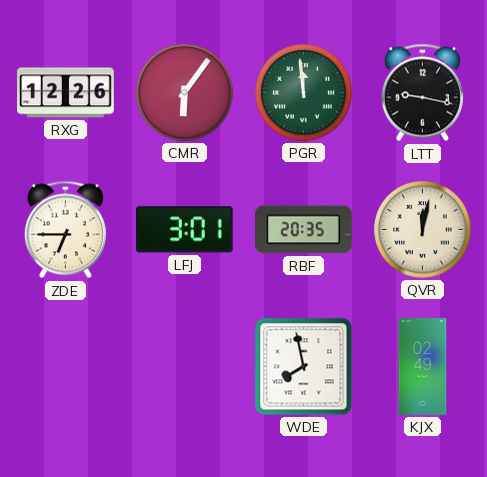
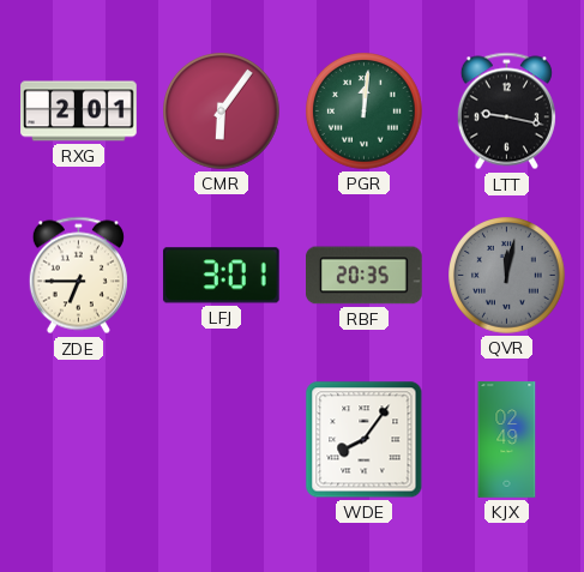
RXG: 12:26 -> 2:01 (79, 112)
PGR: 11:59 -> 12:01 (365, 112)
QVR dial: cream -> grey (507, 276)
WDE: 7:58 -> 8:06 (365, 440)
